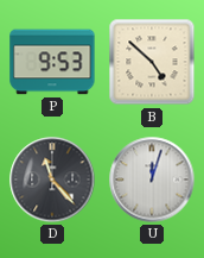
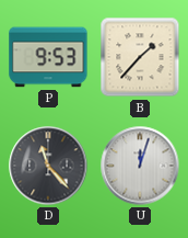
B: 4:52 -> 1:37 (140, 57)
